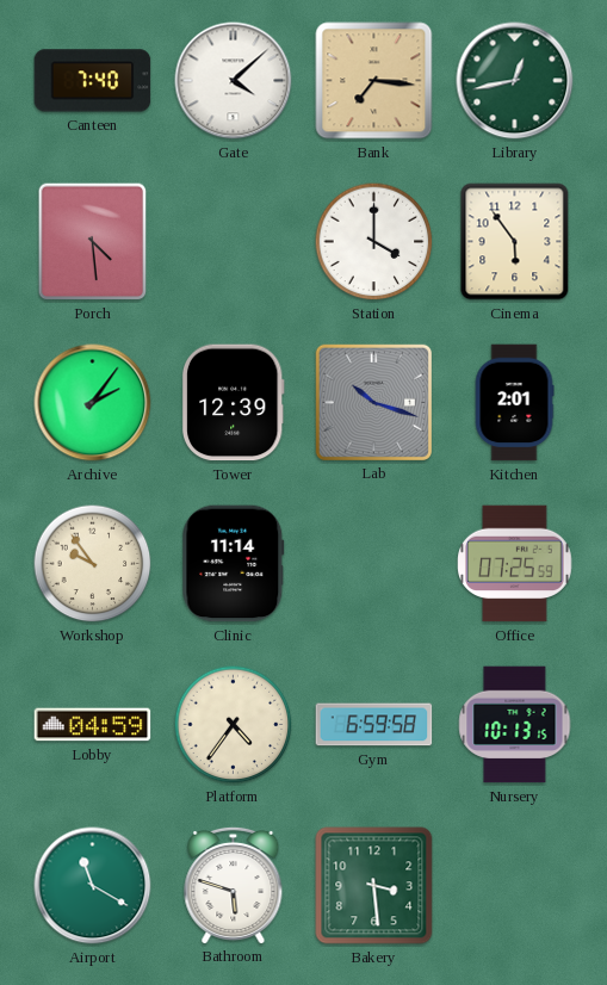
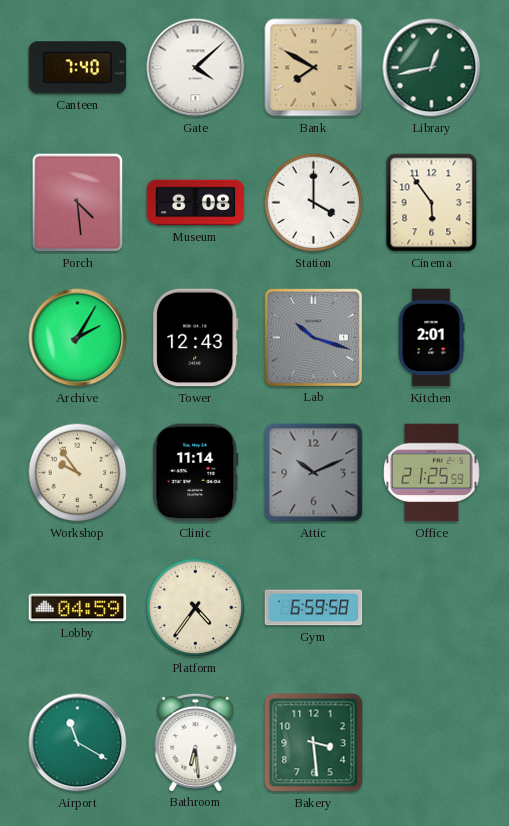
Bank: 7:16 -> 7:50 (314, 68)
Museum: none -> 8:08 (196, 203)
Archive: 2:06 -> 2:05 (78, 338)
Tower: 12:39 -> 12:43 (195, 338)
Attic: none -> 10:11 (314, 473)
Office: 07:25 -> 21:25 (432, 473)
Nursery: 10:13 -> none (515, 725)
Bathroom: 5:48 -> 6:29 (196, 742)
